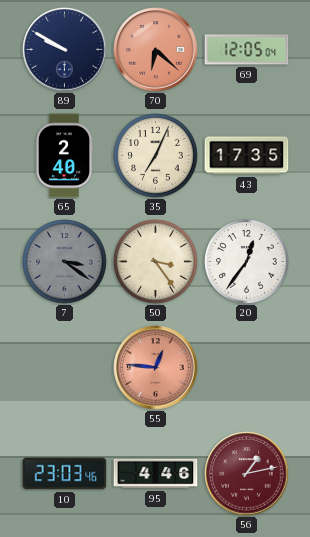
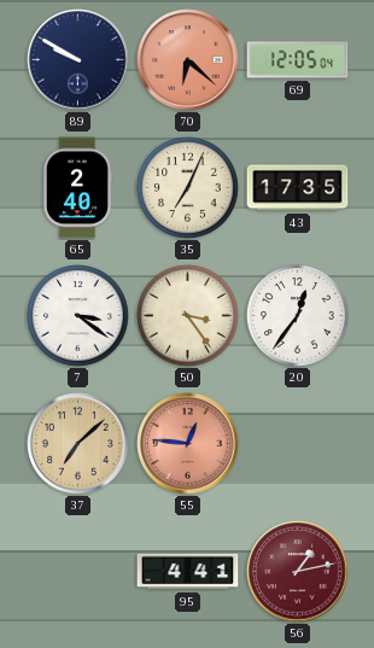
7 dial: grey -> white (78, 316)
37: none -> 7:08 (78, 444)
10: 23:03 -> none (65, 474)
95: 4:46 -> 4:41 (188, 572)
